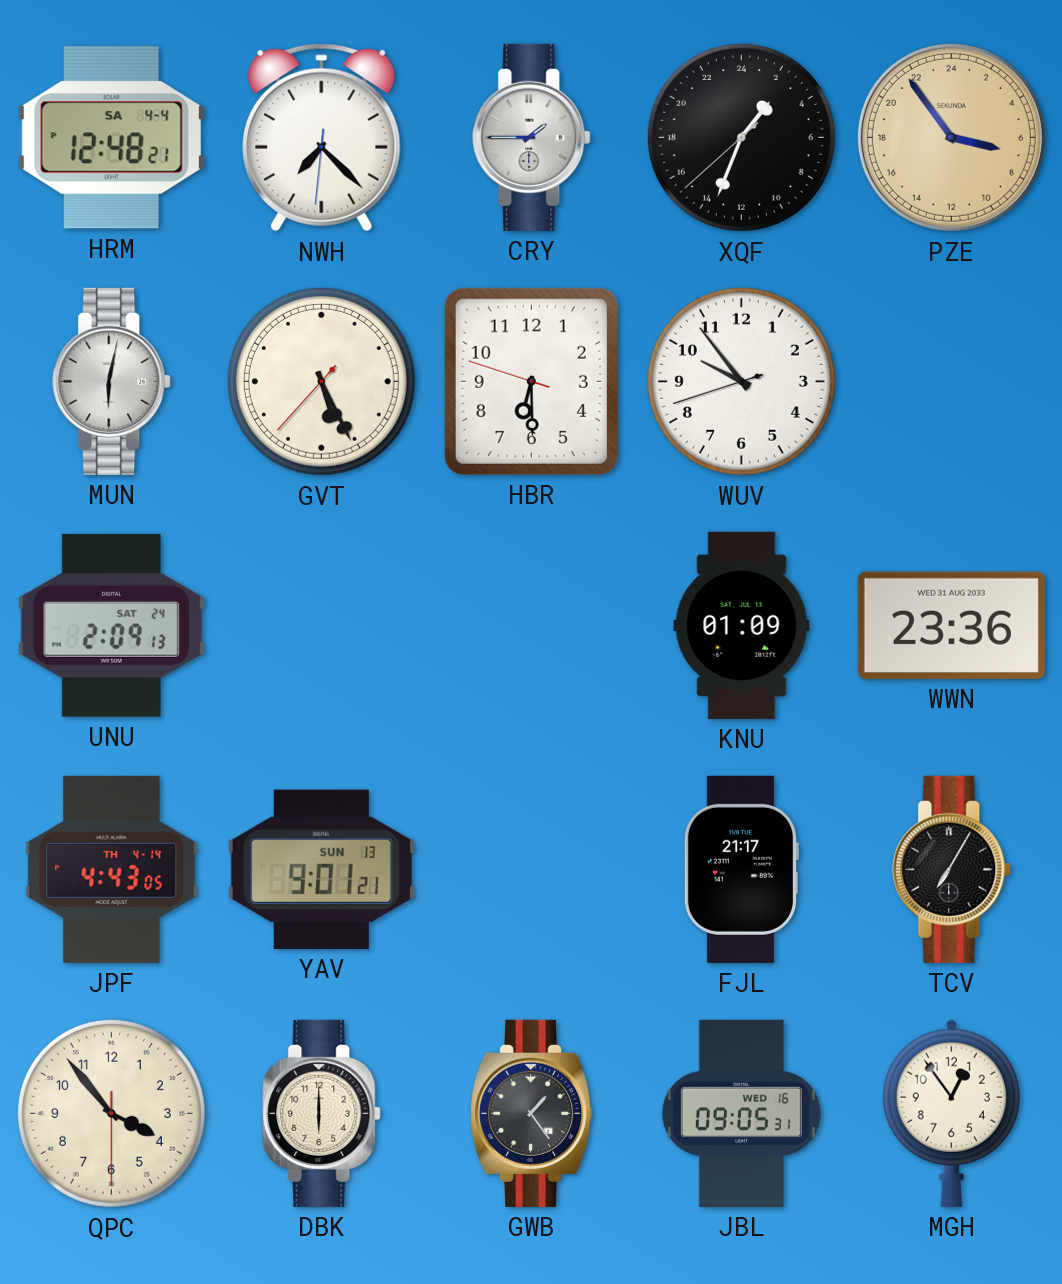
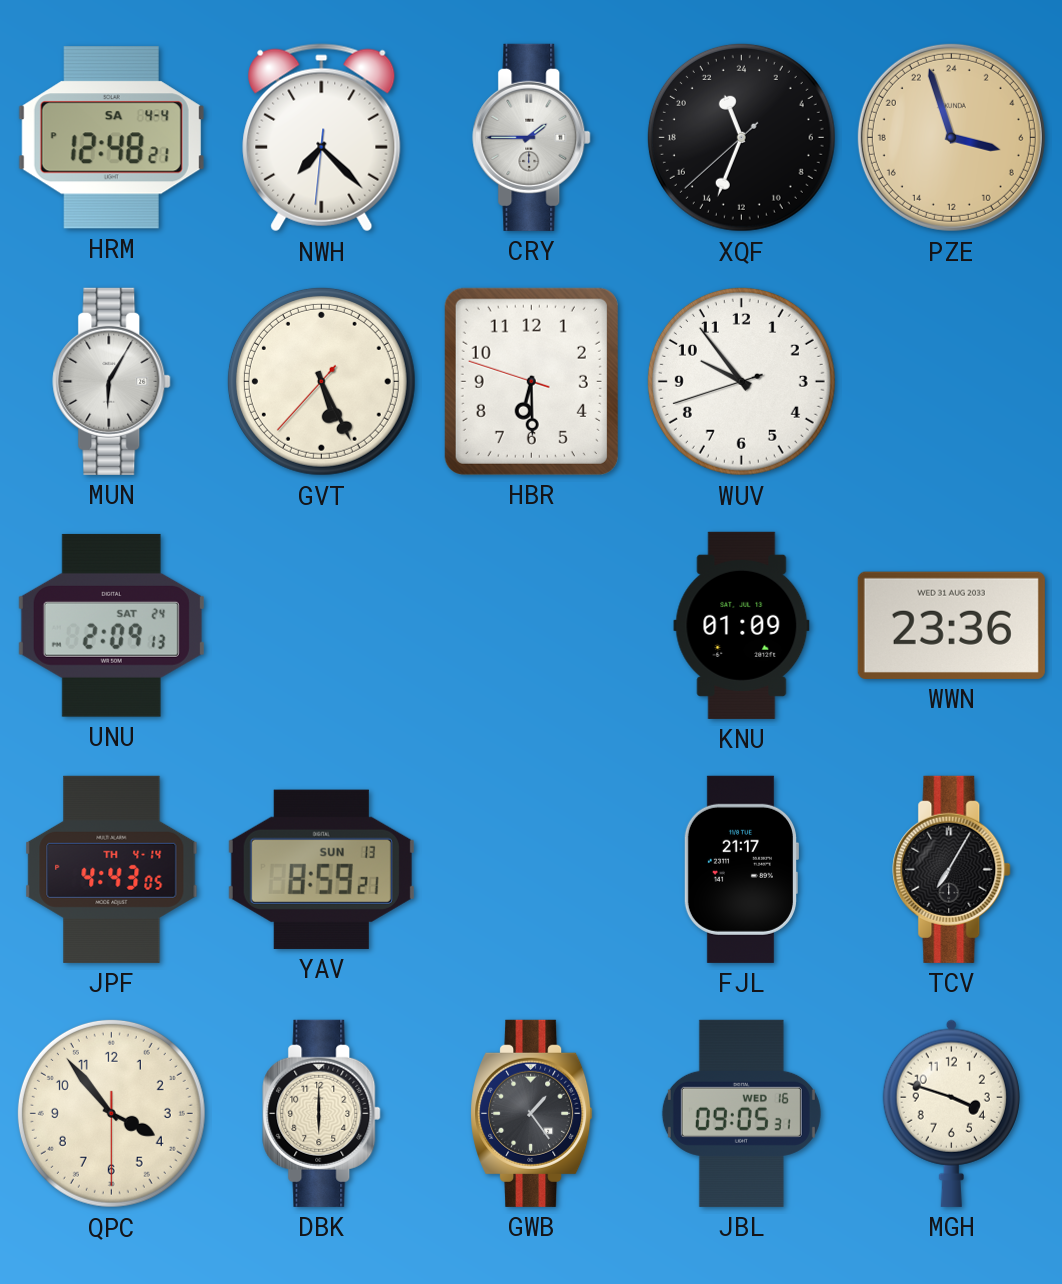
XQF: 2:33 -> 22:33 (741, 137)
PZE: 6:54 -> 6:57 (951, 137)
MUN: 6:02 -> 6:05 (112, 381)
YAV: 9:01 -> 8:59 (321, 869)
MGH: 12:54 -> 3:48 (951, 1113)
